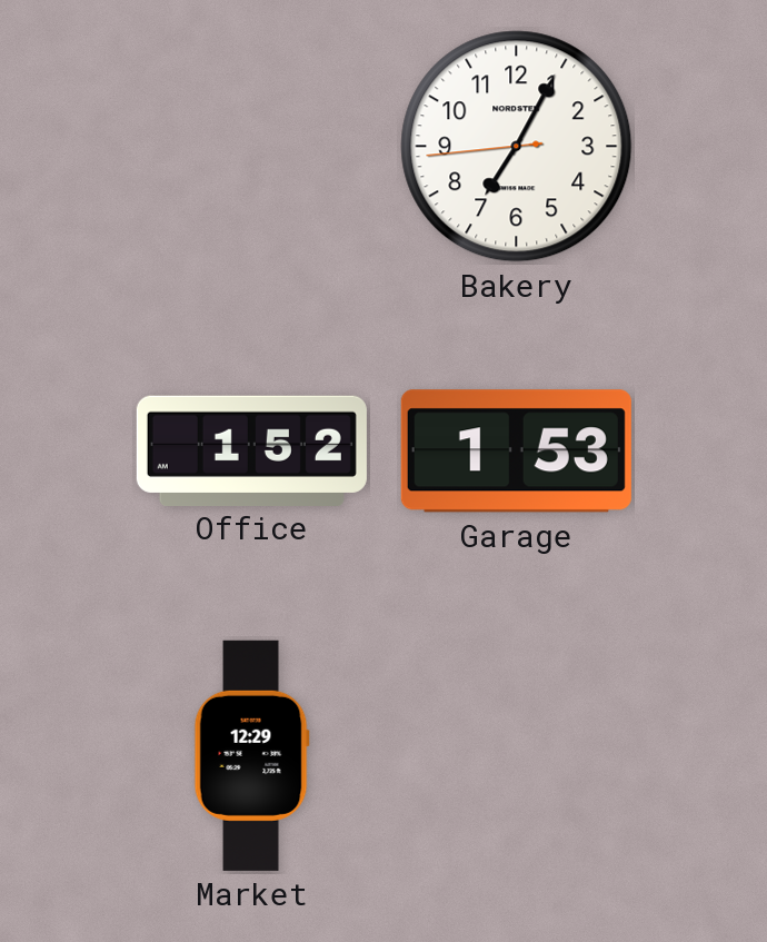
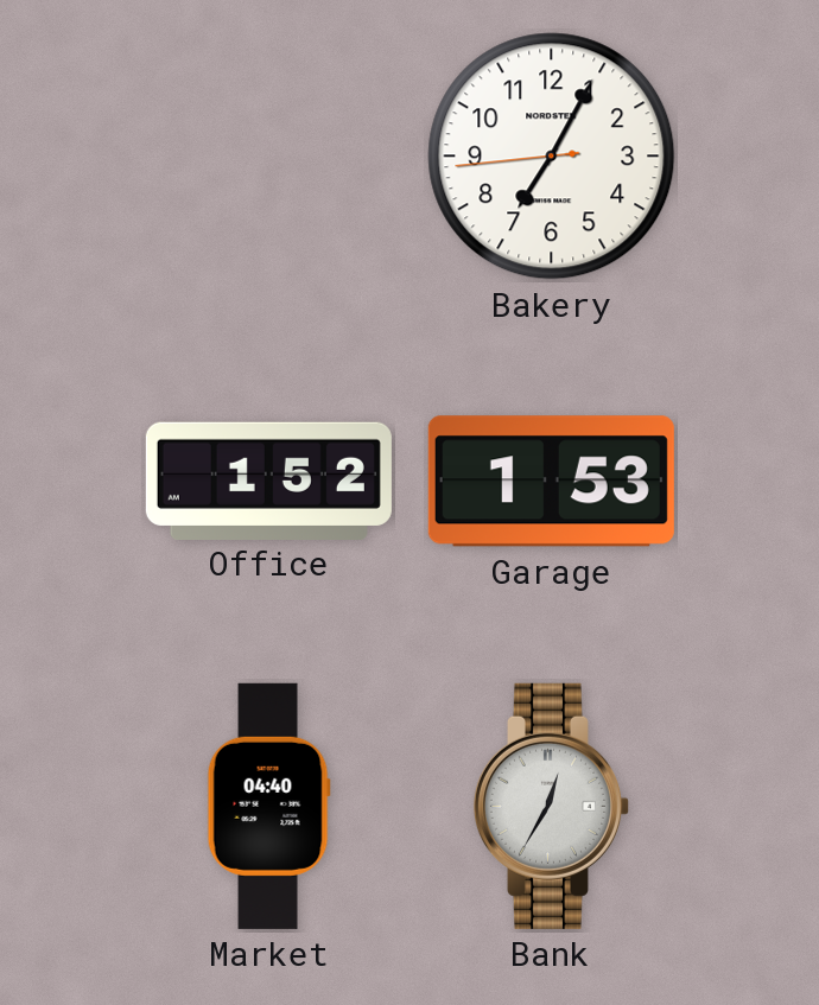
Market: 12:29 -> 04:40 (268, 806)
Bank: none -> 12:35 (551, 806)
